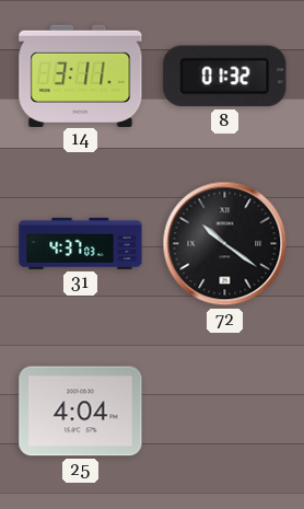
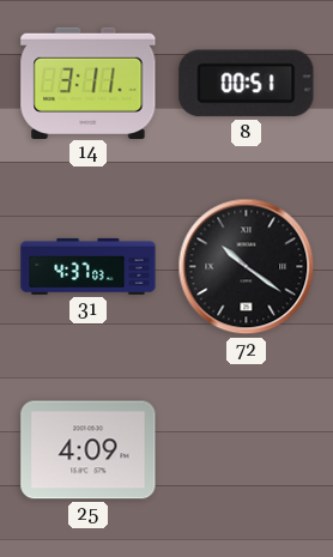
8: 01:32 -> 00:51 (247, 84)
25: 4:04 -> 4:09 (89, 450)
